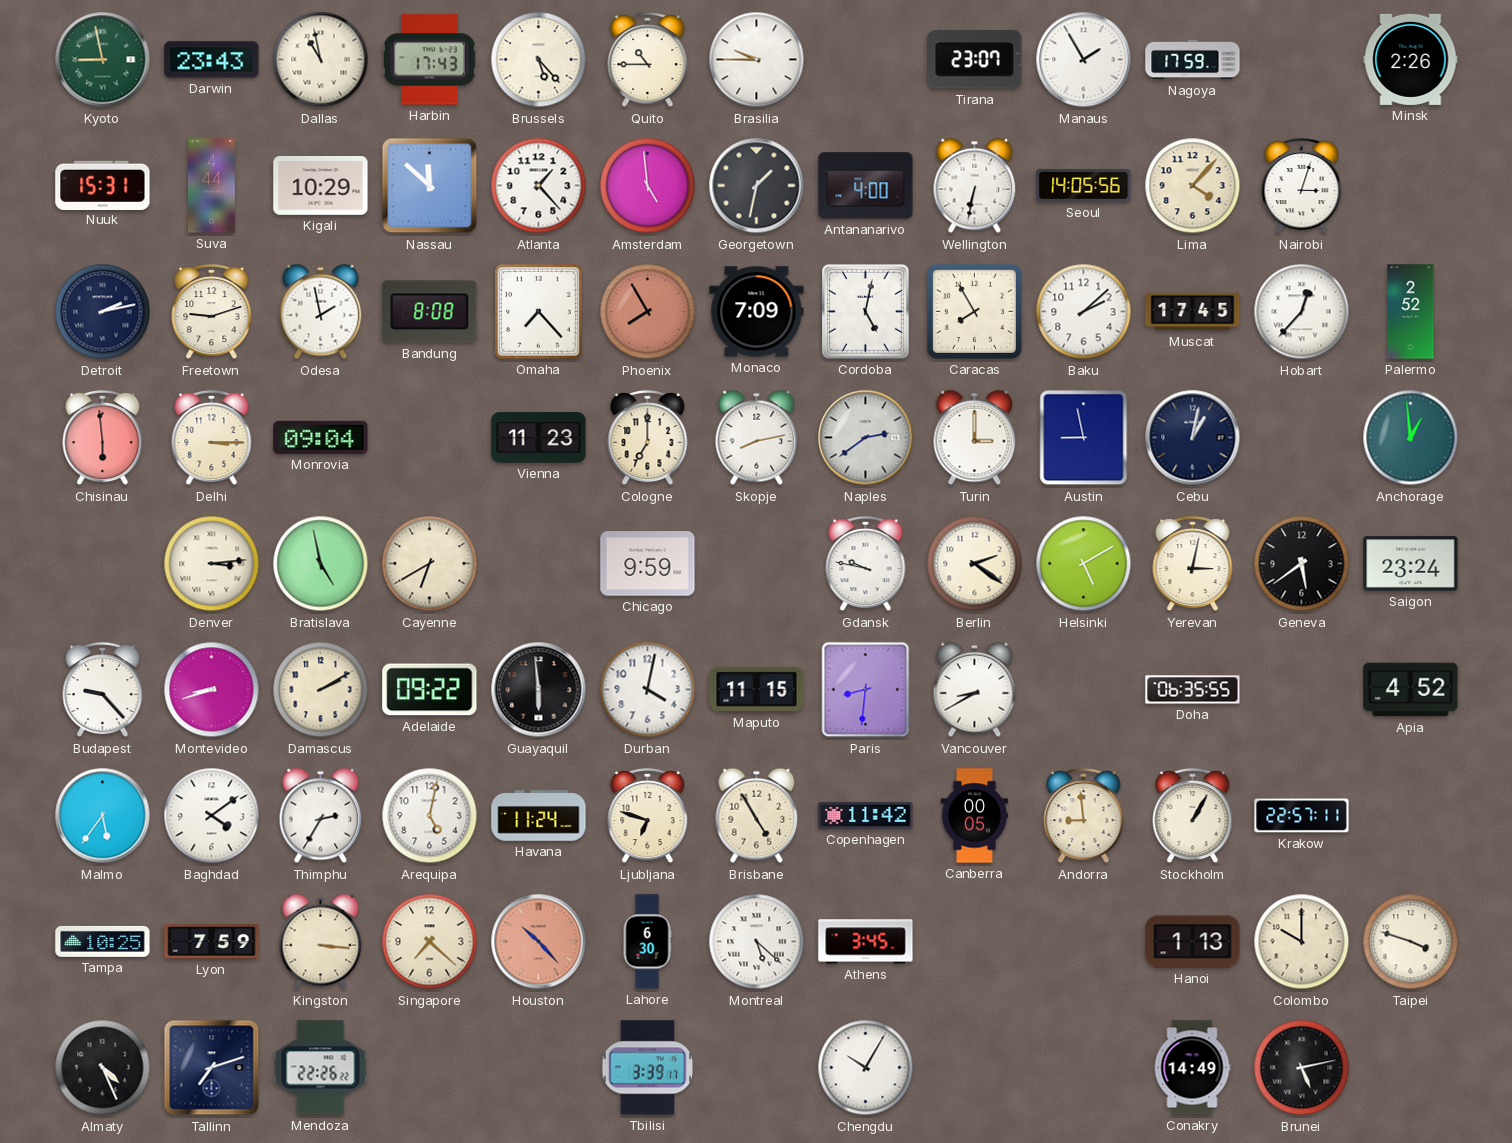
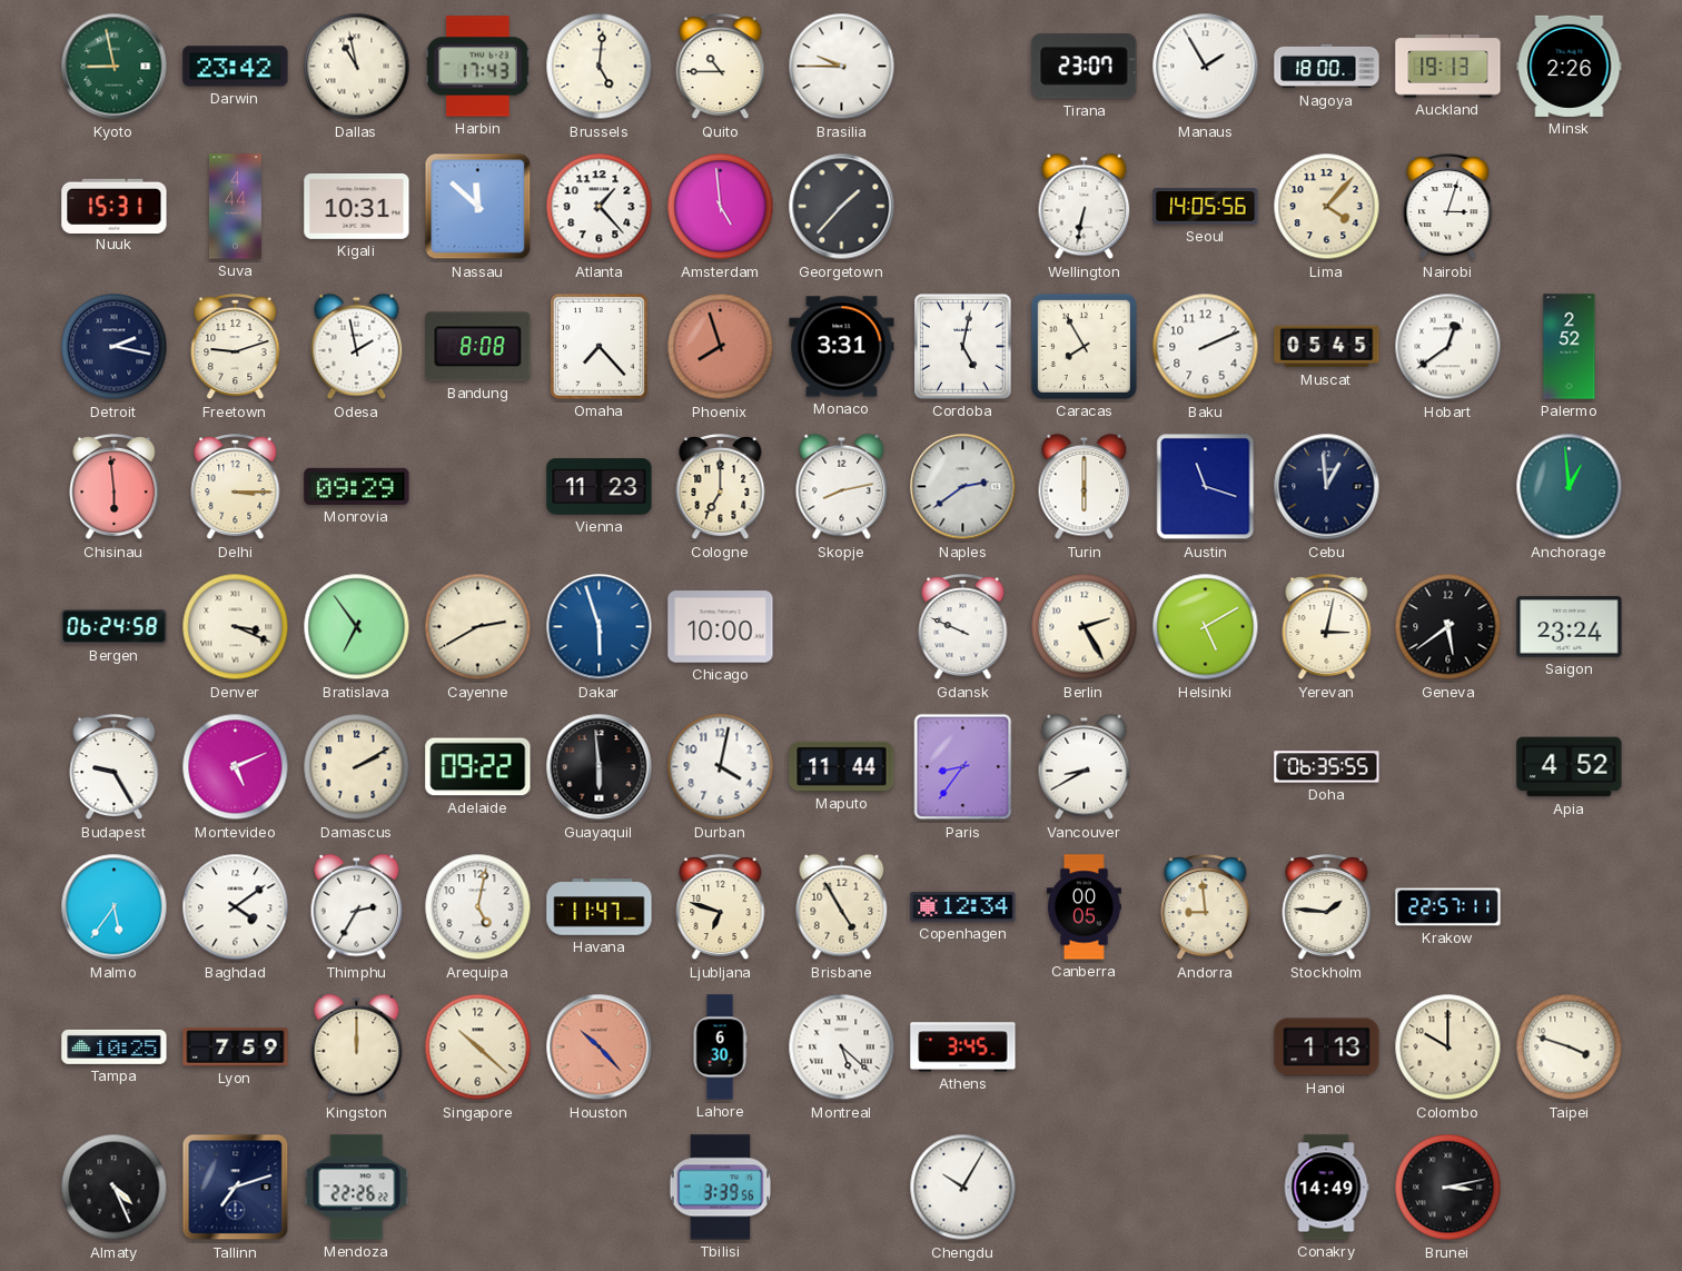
Darwin: 23:43 -> 23:42 (236, 67)
Brussels: 5:23 -> 5:01 (600, 67)
Nagoya: 17:59 -> 18:00 (1327, 67)
Auckland: none -> 19:13 (1448, 67)
Kigali: 10:29 -> 10:31 (357, 207)
Georgetown: 1:32 -> 1:37 (842, 207)
Antananarivo: 4:00 -> none (866, 186)
Detroit: 2:13 -> 2:17 (115, 347)
Phoenix: 7:55 -> 7:57 (721, 347)
Monaco: 7:09 -> 3:31 (842, 347)
Baku: 2:08 -> 2:11 (1206, 347)
Muscat: 17:45 -> 05:45 (1327, 347)
Hobart: 12:37 -> 12:39 (1448, 347)
Monrovia: 09:04 -> 09:29 (357, 486)
Turin: 3:00 -> 6:00 (1085, 487)
Austin: 8:58 -> 11:18 (1206, 487)
Cebu: 1:02 -> 12:59 (1327, 487)
Bergen: none -> 06:24 (115, 627)
Denver: 3:14 -> 3:19 (236, 627)
Bratislava: 4:58 -> 6:54 (357, 627)
Cayenne: 6:40 -> 2:40 (478, 627)
Dakar: none -> 5:57 (600, 627)
Chicago: 9:59 -> 10:00 (721, 627)
Gdansk: 9:47 -> 9:49 (963, 627)
Berlin: 2:21 -> 2:25 (1085, 627)
Budapest: 9:23 -> 9:25 (115, 767)
Montevideo: 8:42 -> 5:11 (236, 767)
Maputo: 11:15 -> 11:44 (842, 766)
Paris: 8:31 -> 8:36 (963, 767)
Havana: 11:24 -> 11:47 (600, 907)
Copenhagen: 11:42 -> 12:34 (963, 907)
Stockholm: 1:05 -> 1:46 (1327, 907)
Kingston: 3:16 -> 12:00 (357, 1047)
Singapore: 7:22 -> 10:22 (478, 1047)
Tbilisi: 3:39:17 -> 3:39:56 (721, 1188)
Brunei: 5:13 -> 3:13 (1448, 1188)
